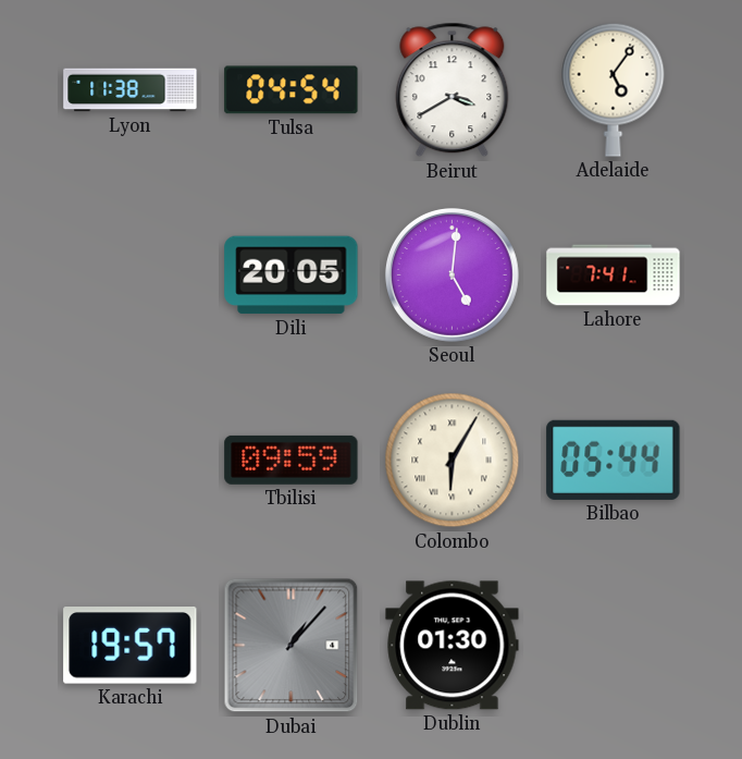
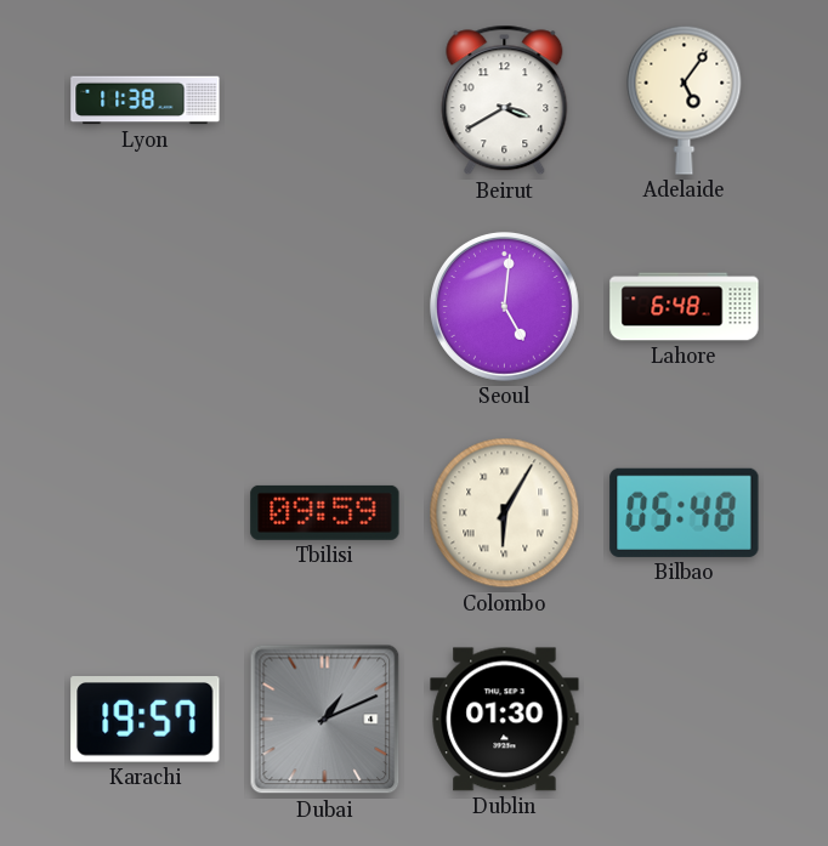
Tulsa: 04:54 -> none (292, 90)
Dili: 20:05 -> none (292, 276)
Lahore: 7:41 -> 6:48 (685, 307)
Bilbao: 05:44 -> 05:48 (685, 512)
Dubai: 1:07 -> 1:11 (325, 720)
